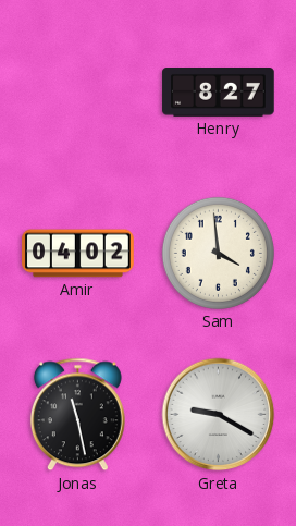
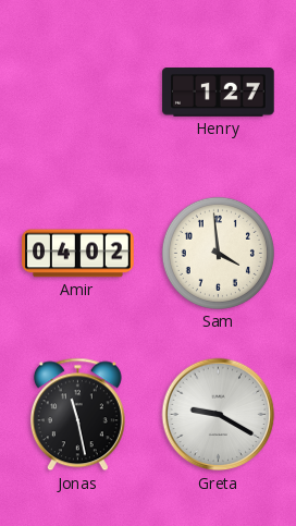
Henry: 8:27 -> 1:27 (219, 93)
